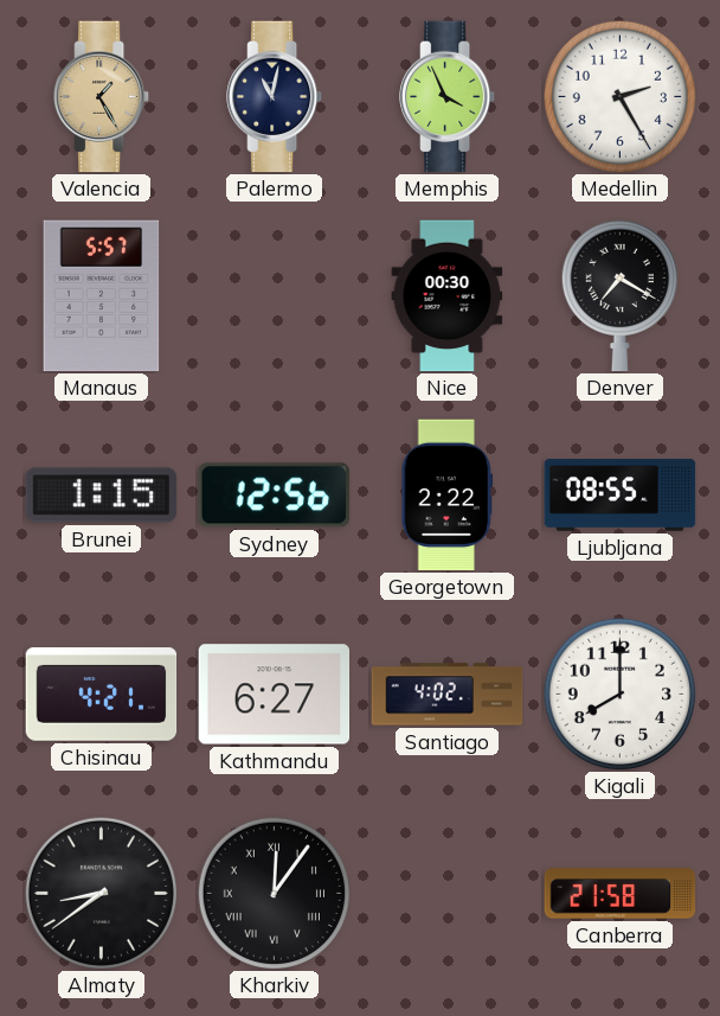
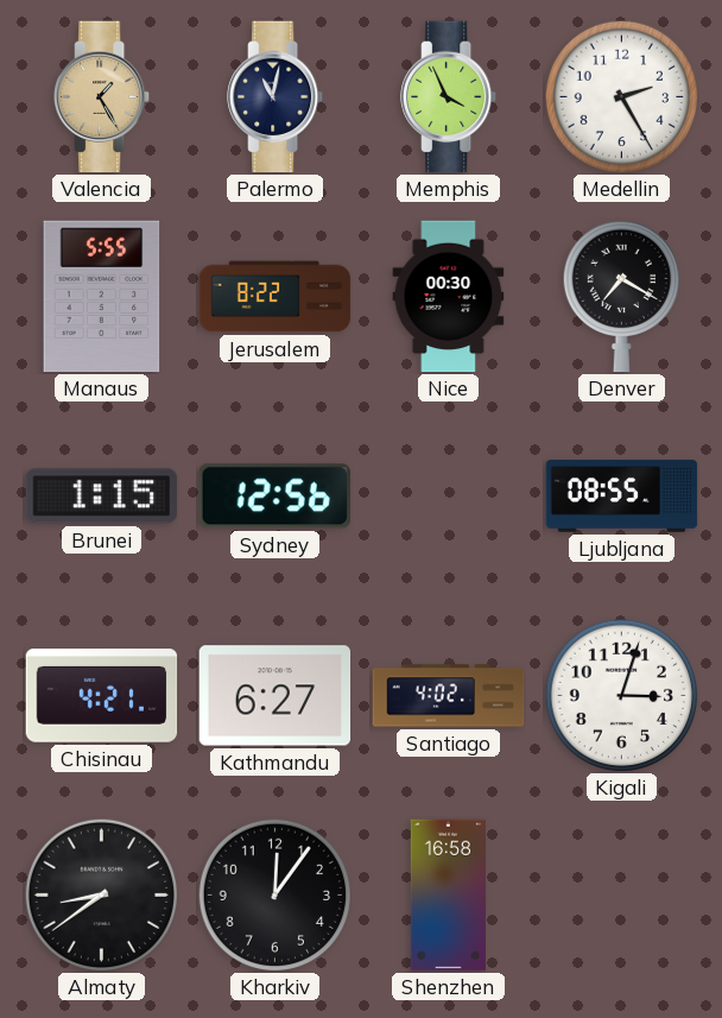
Manaus: 5:57 -> 5:55 (102, 297)
Jerusalem: none -> 8:22 (275, 297)
Georgetown: 2:22 -> none (448, 496)
Kigali: 8:00 -> 3:03 (621, 695)
Kharkiv numerals: Roman -> Arabic (274, 894)
Shenzhen: none -> 16:58 (448, 896)
Canberra: 21:58 -> none (621, 894)
